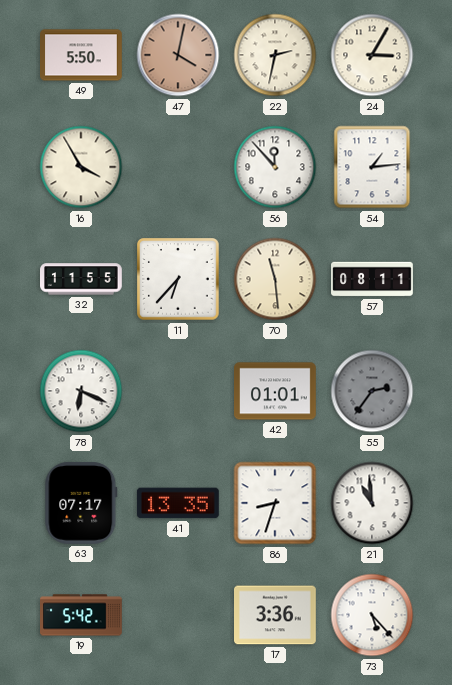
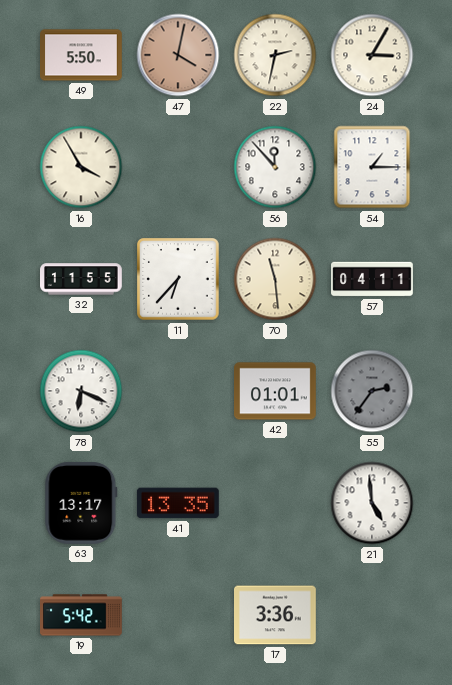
54: 1:14 -> 1:15 (372, 167)
57: 08:11 -> 04:11 (372, 279)
63: 07:17 -> 13:17 (81, 503)
86: 8:33 -> none (275, 503)
21: 10:59 -> 4:59 (372, 503)
73: 5:23 -> none (372, 615)
